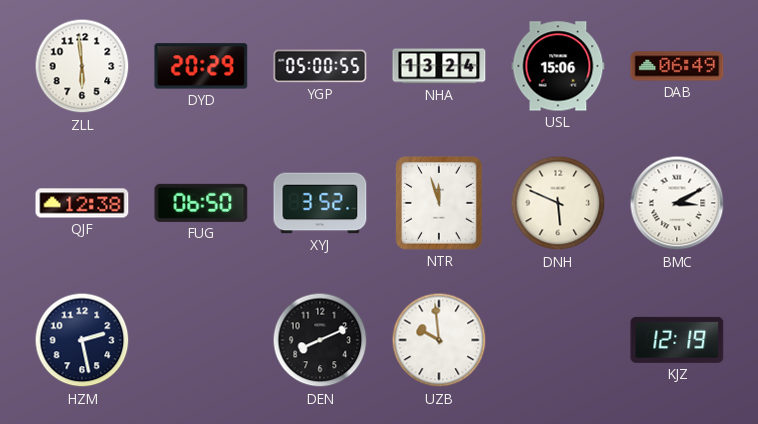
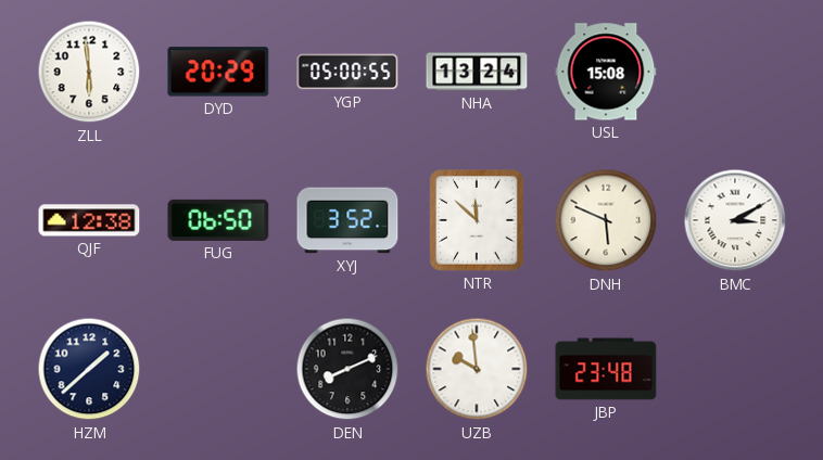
USL: 15:06 -> 15:08 (606, 72)
DAB: 06:49 -> none (677, 66)
NTR: 11:57 -> 11:52 (477, 220)
HZM: 2:28 -> 1:38 (89, 369)
JBP: none -> 23:48 (606, 369)
KJZ: 12:19 -> none (677, 340)
